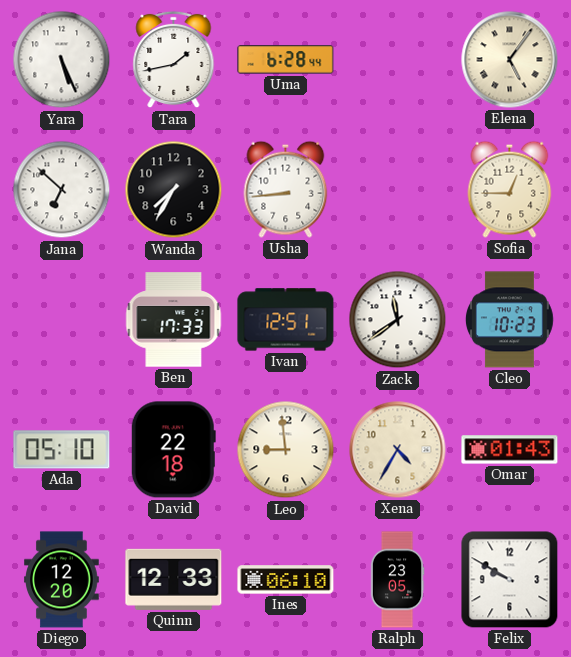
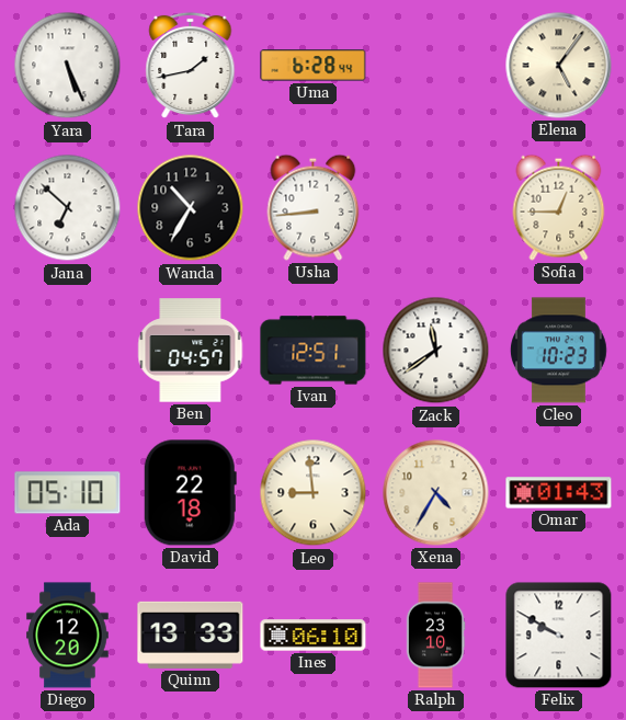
Wanda: 7:35 -> 10:35 (191, 208)
Ben: 17:33 -> 04:57 (191, 351)
Quinn: 12:33 -> 13:33 (191, 635)
Ralph: 23:05 -> 23:10 (435, 636)
